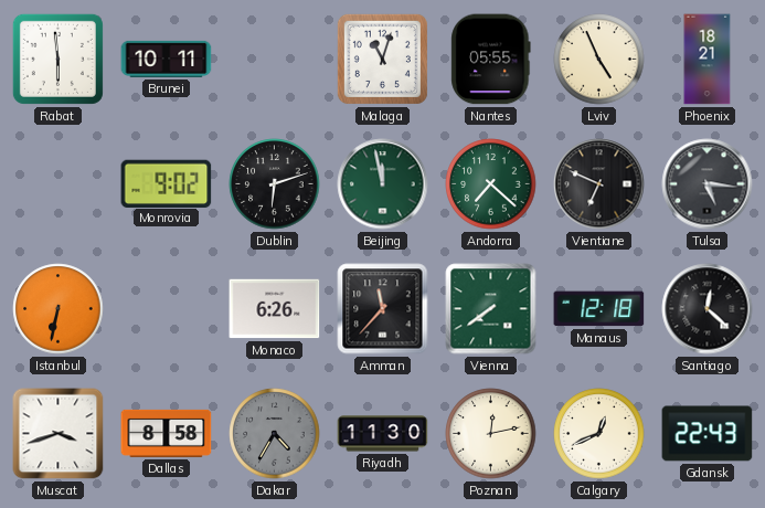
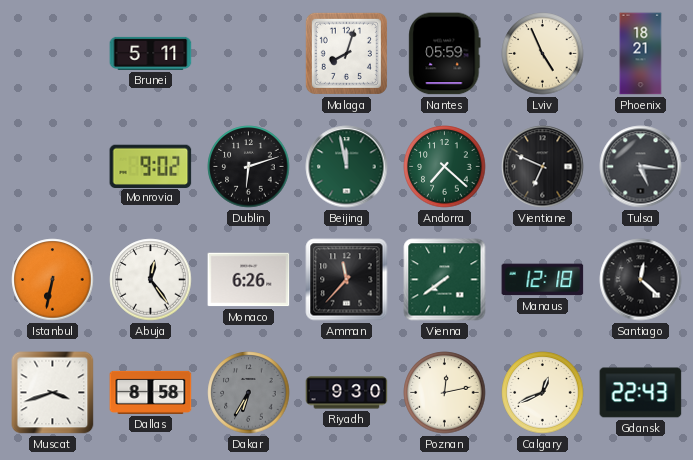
Rabat: 5:59 -> none (57, 59)
Brunei: 10:11 -> 5:11 (151, 53)
Malaga: 11:03 -> 8:03 (346, 53)
Nantes: 05:55 -> 05:59 (445, 54)
Abuja: none -> 12:24 (151, 280)
Dakar: 4:35 -> 6:35 (249, 393)
Riyadh: 11:30 -> 9:30 (347, 393)
